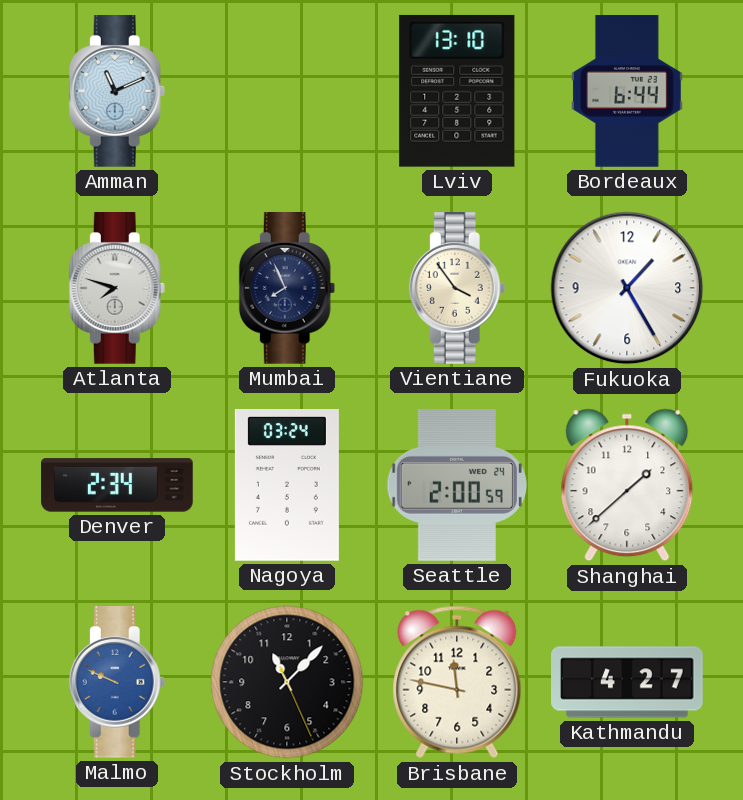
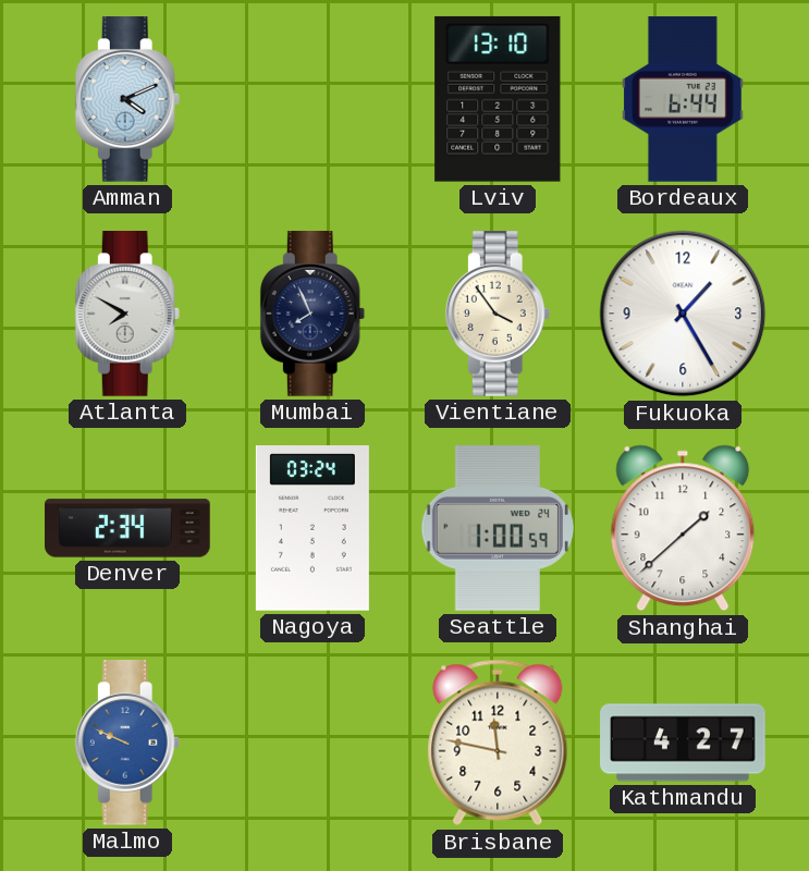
Amman: 11:11 -> 4:11 (127, 100)
Atlanta: 7:48 -> 7:50 (127, 315)
Seattle: 2:00 -> 1:00 (498, 529)
Stockholm: 11:07 -> none (287, 682)
